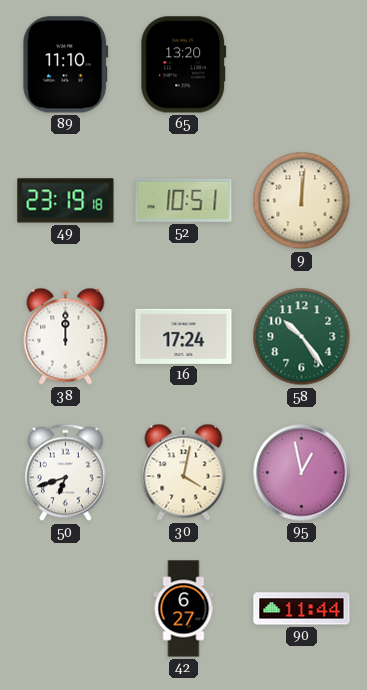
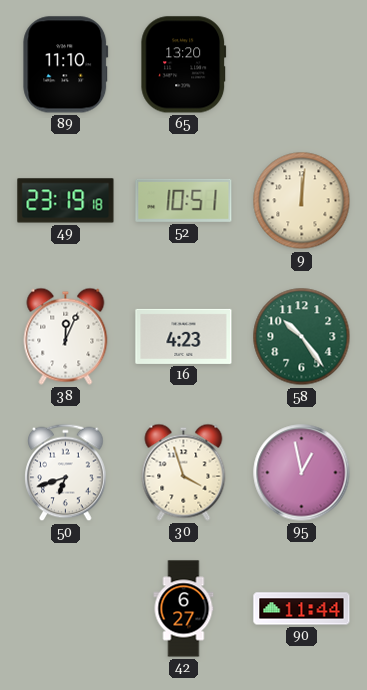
38: 12:00 -> 12:04 (66, 336)
16: 17:24 -> 4:23 (184, 336)
30: 4:02 -> 3:57 (184, 472)
